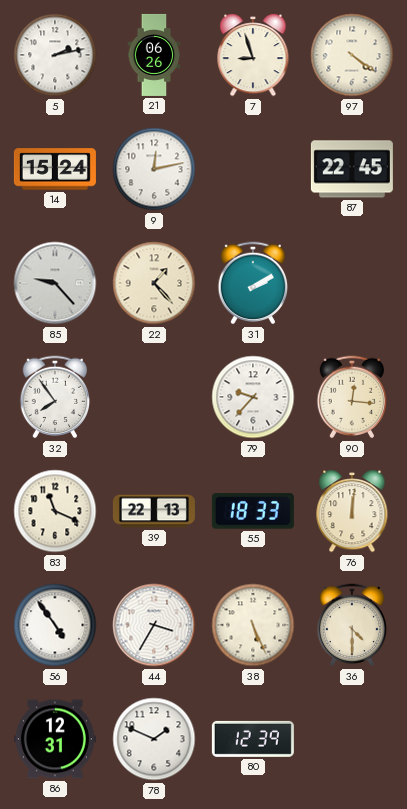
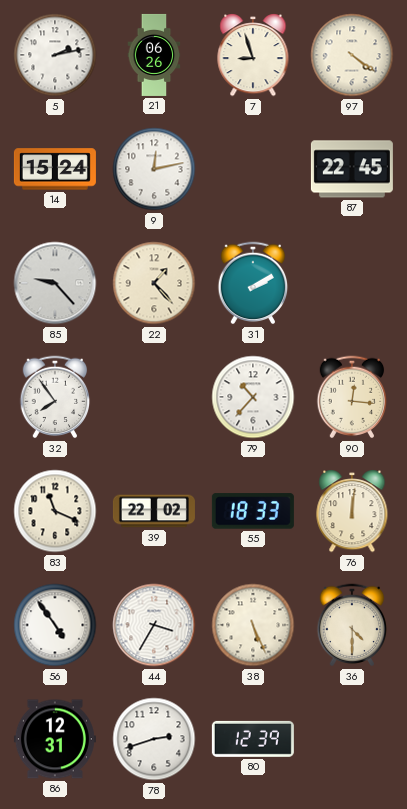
79: 9:37 -> 10:37 (253, 397)
39: 22:13 -> 22:02 (154, 511)
78: 1:49 -> 2:42 (154, 739)
